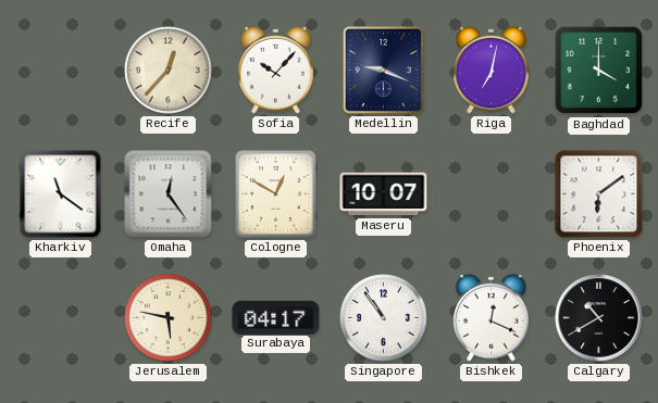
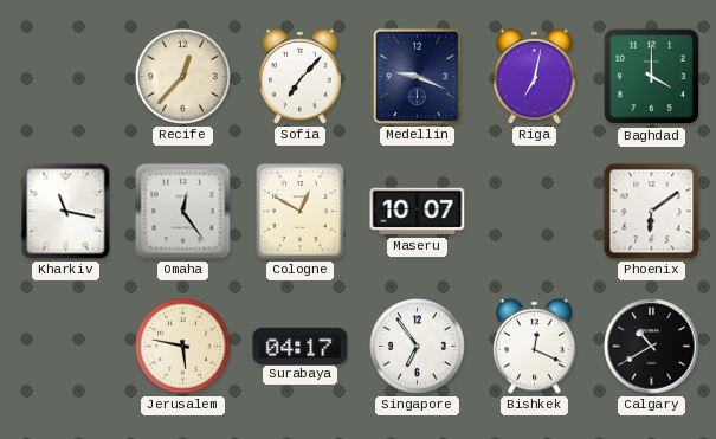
Sofia: 10:07 -> 7:07 (301, 76)
Kharkiv: 11:21 -> 11:17 (66, 212)
Singapore: 10:54 -> 6:54 (418, 347)
